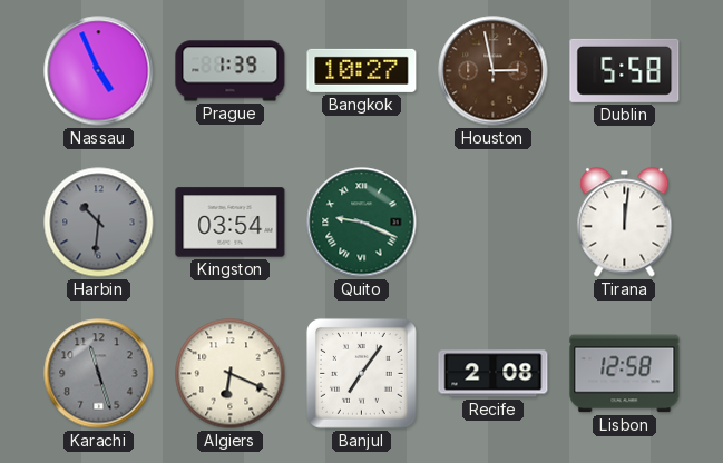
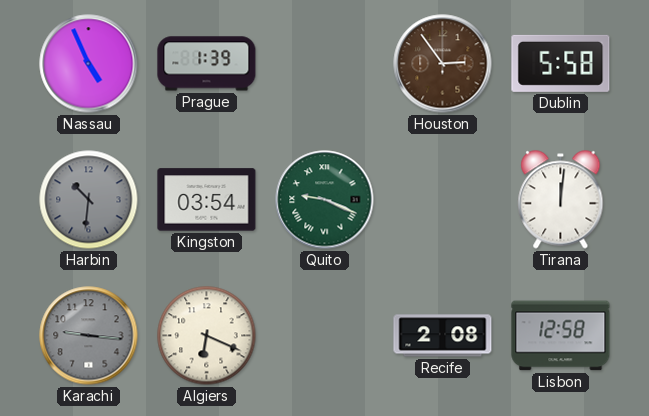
Bangkok: 10:27 -> none (362, 70)
Houston: 2:58 -> 2:54 (443, 64)
Karachi: 11:27 -> 9:16 (89, 336)
Banjul: 7:06 -> none (361, 373)
